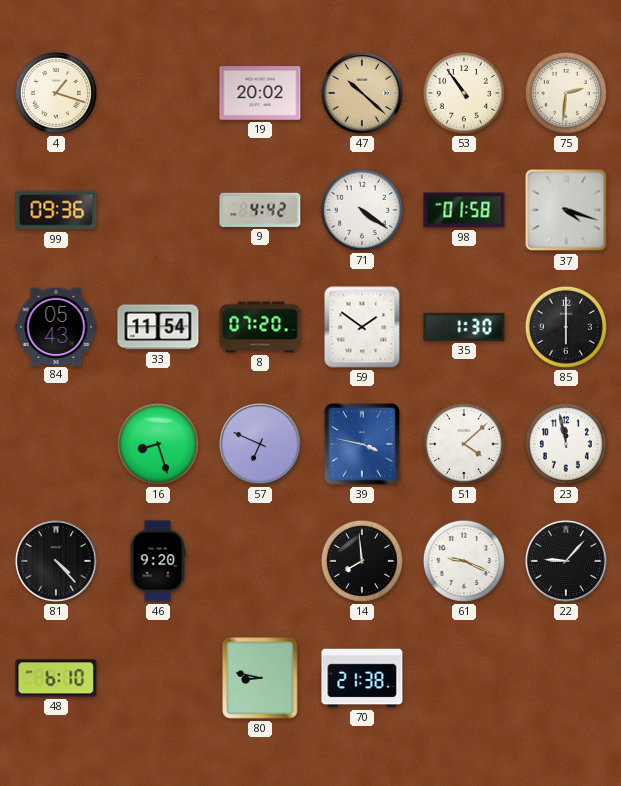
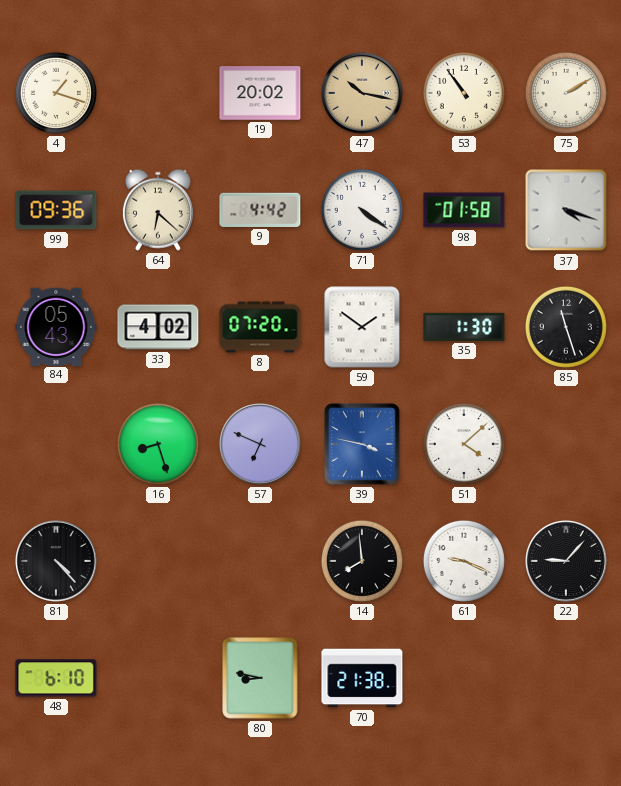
47: 10:22 -> 10:17 (363, 94)
75: 2:31 -> 2:10 (566, 93)
64: none -> 6:22 (158, 210)
33: 11:54 -> 4:02 (158, 327)
85: 6:00 -> 11:27 (566, 327)
23: 11:58 -> none (566, 444)
46: 9:20 -> none (158, 561)
